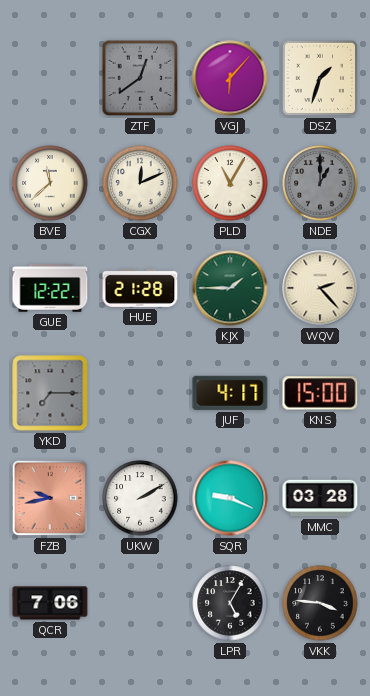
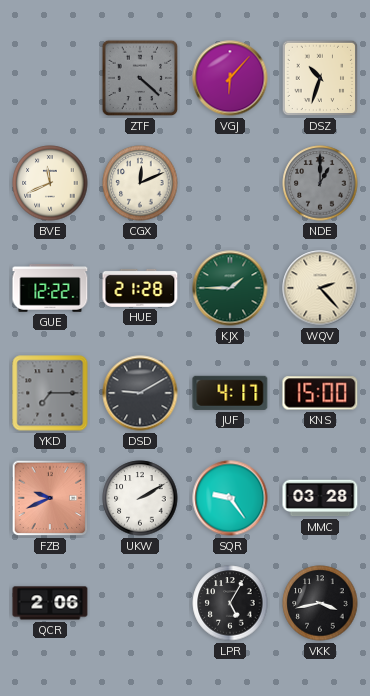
ZTF: 12:39 -> 4:22 (140, 78)
DSZ: 1:33 -> 10:33 (320, 78)
BVE: 11:38 -> 11:41 (50, 183)
PLD: 11:05 -> none (230, 183)
DSD: none -> 9:10 (140, 393)
FZB: 9:43 -> 9:41 (50, 498)
SQR: 9:19 -> 9:24 (230, 498)
QCR: 7:06 -> 2:06 (50, 603)
VKK: 3:46 -> 3:43 (320, 603)
